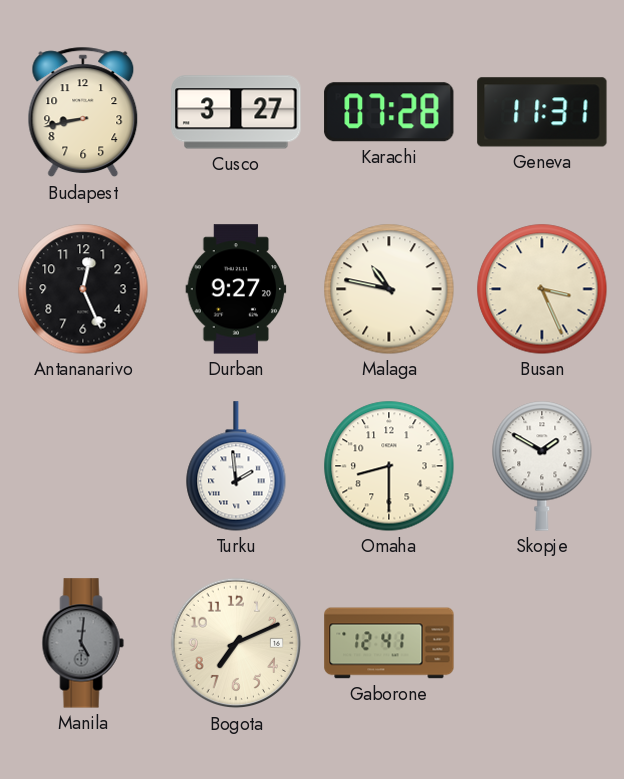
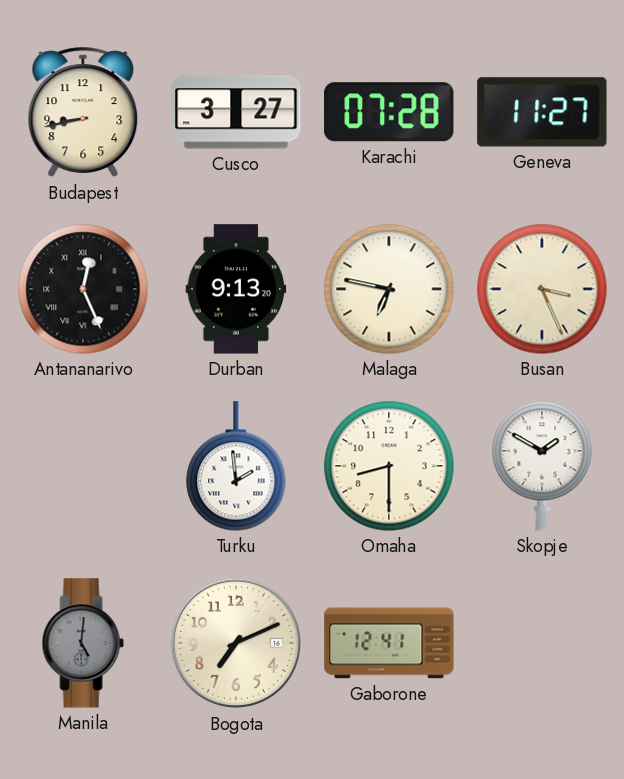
Geneva: 11:31 -> 11:27 (542, 112)
Antananarivo numerals: Arabic -> Roman (83, 289)
Durban: 9:27 -> 9:13 (236, 289)
Malaga: 10:47 -> 6:47 (389, 289)
